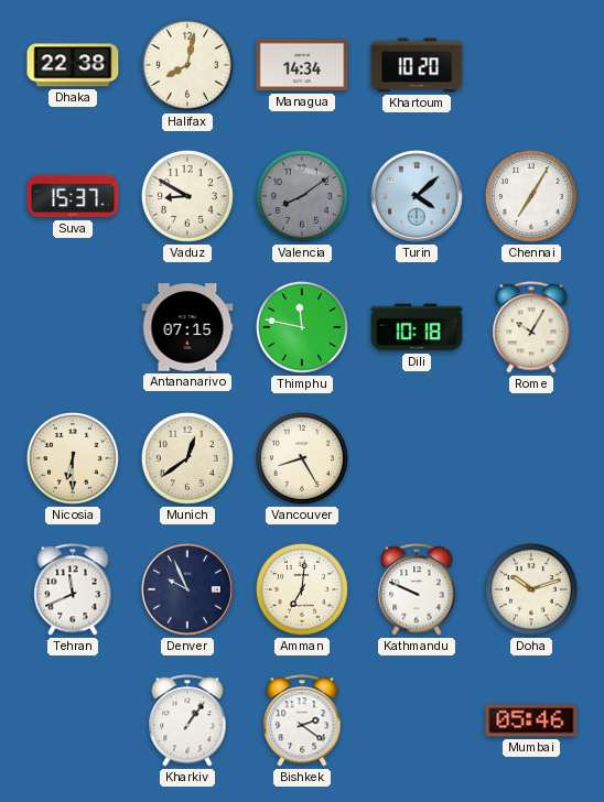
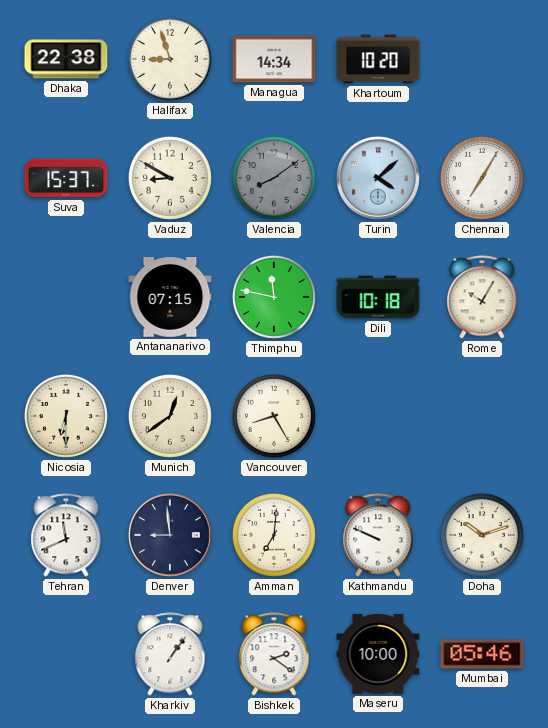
Halifax: 8:02 -> 8:57 (170, 59)
Denver: 9:56 -> 8:59 (170, 535)
Maseru: none -> 10:00 (378, 654)
